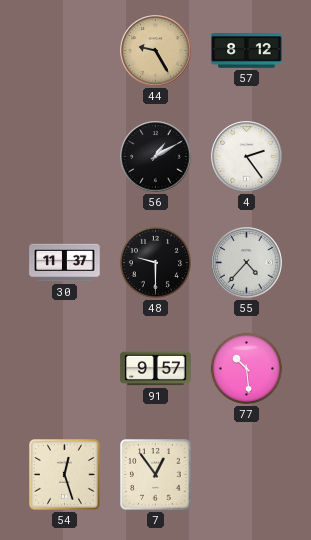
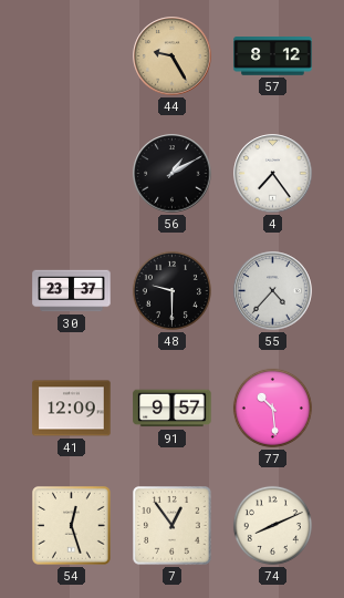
4: 2:24 -> 7:24 (273, 174)
30: 11:37 -> 23:37 (72, 291)
41: none -> 12:09 (72, 409)
74: none -> 8:11 (272, 525)
